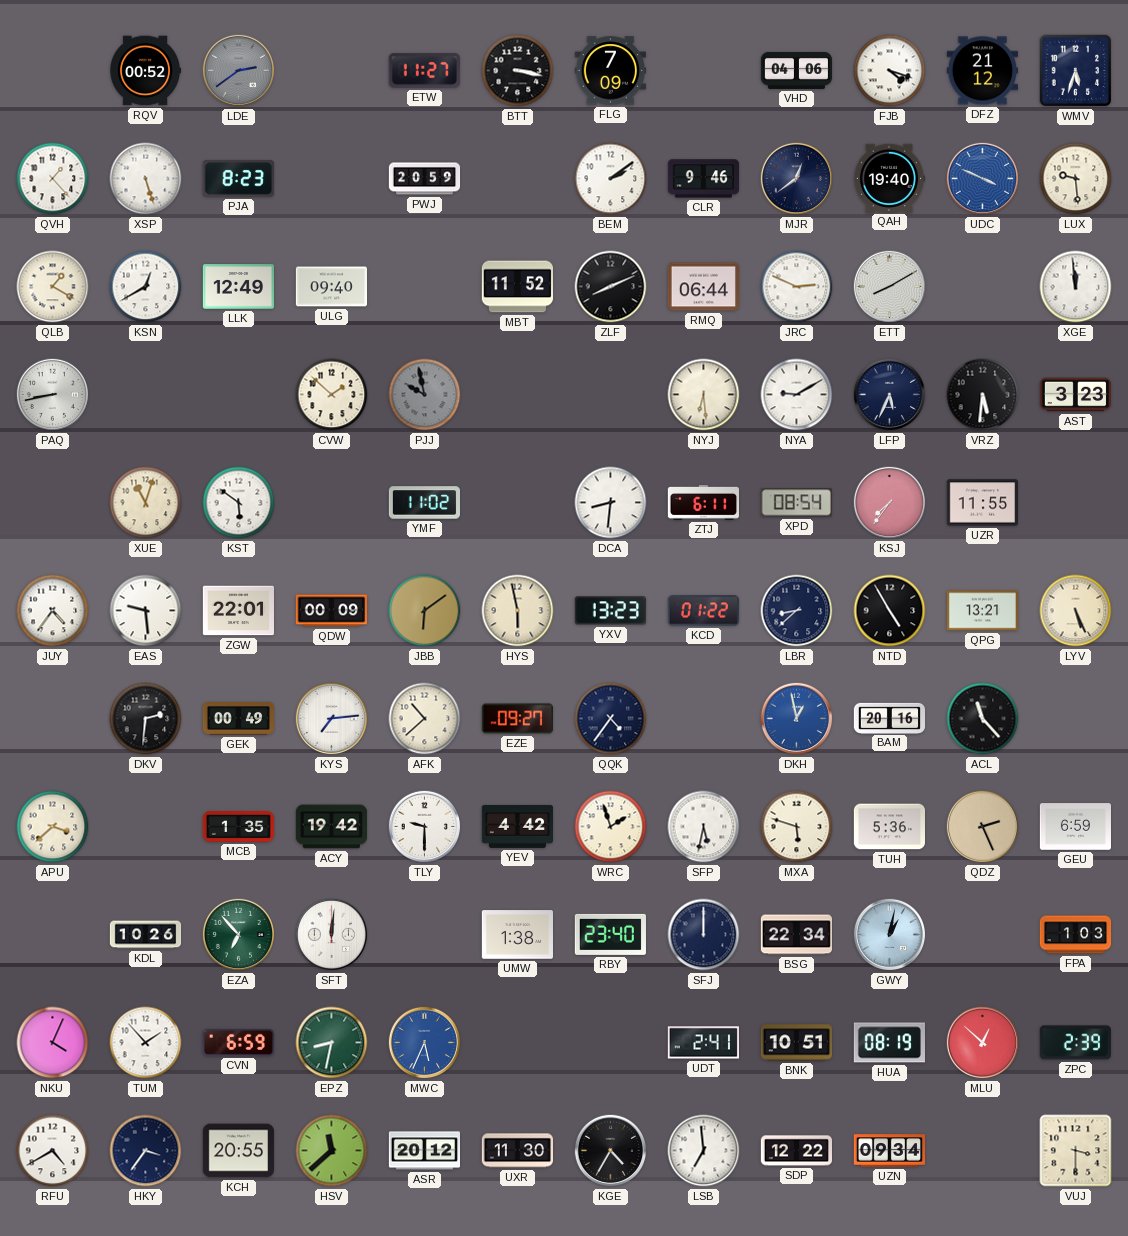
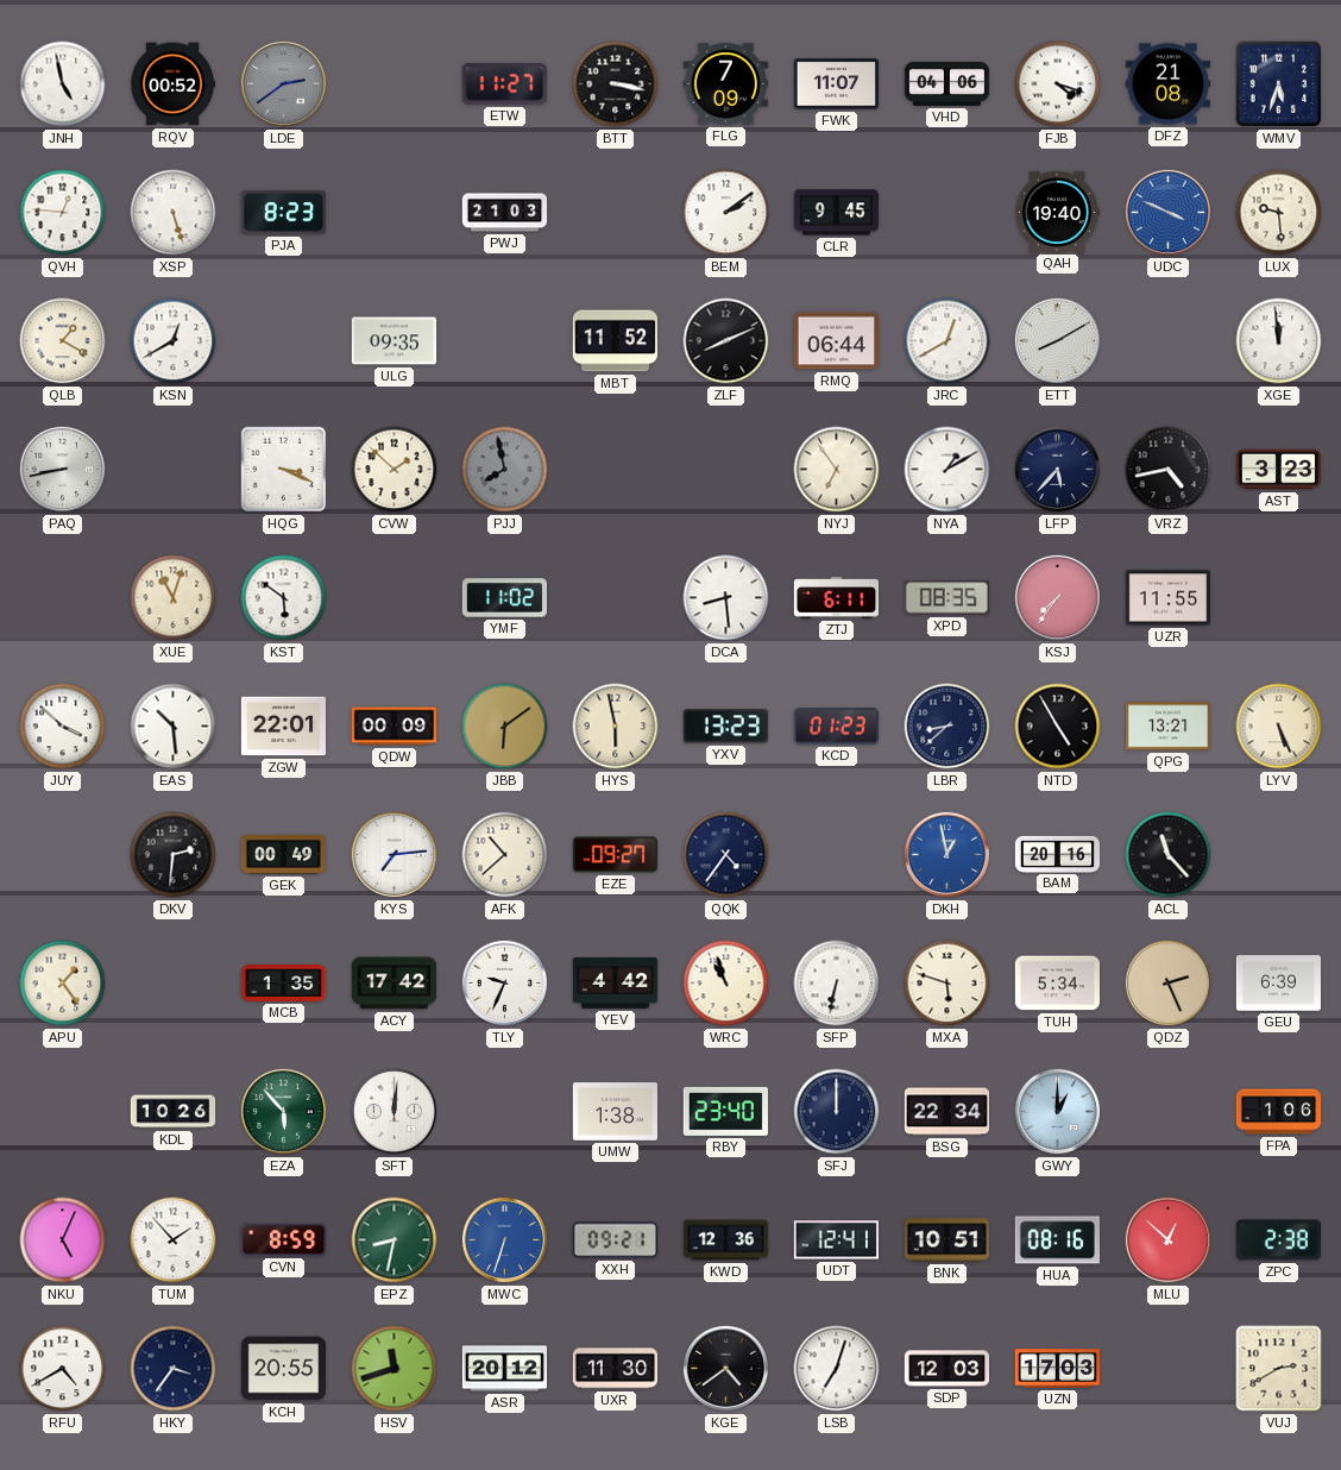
JNH: none -> 4:58 (63, 84)
FWK: none -> 11:07 (836, 84)
DFZ: 21:12 -> 21:08 (1167, 84)
QVH: 1:23 -> 12:46 (63, 213)
PWJ: 20:59 -> 21:03 (505, 213)
CLR: 9:46 -> 9:45 (836, 213)
MJR: 12:39 -> none (797, 179)
LLK: 12:49 -> none (238, 287)
ULG: 09:40 -> 09:35 (394, 341)
JRC: 2:49 -> 12:40 (947, 341)
HQG: none -> 3:19 (284, 470)
PJJ: 9:58 -> 7:58 (505, 470)
NYJ: 6:29 -> 6:54 (837, 470)
NYA: 9:10 -> 1:10 (947, 470)
LFP: 5:34 -> 5:37 (1058, 470)
VRZ: 5:31 -> 4:43 (1169, 470)
DCA: 8:31 -> 8:29 (726, 598)
XPD: 08:54 -> 08:35 (946, 598)
JUY: 4:36 -> 3:52 (63, 727)
EAS: 9:29 -> 10:29 (174, 727)
KCD: 01:22 -> 01:23 (836, 727)
APU: 3:38 -> 1:24 (63, 984)
ACY: 19:42 -> 17:42 (394, 984)
TLY: 9:30 -> 9:34 (505, 984)
WRC: 1:57 -> 10:57 (726, 984)
SFP: 5:32 -> 6:32 (837, 984)
TUH: 5:36 -> 5:34 (1057, 984)
GEU: 6:59 -> 6:39 (1278, 984)
EZA: 6:53 -> 5:53 (284, 1112)
GWY: 1:02 -> 1:00 (1058, 1112)
FPA: 1:03 -> 1:06 (1279, 1112)
NKU: 4:04 -> 5:04 (63, 1240)
CVN: 6:59 -> 8:59 (283, 1239)
MWC: 5:34 -> 6:33 (505, 1240)
XXH: none -> 09:21 (615, 1240)
KWD: none -> 12:36 (726, 1240)
UDT: 2:41 -> 12:41 (836, 1240)
HUA: 08:19 -> 08:16 (1057, 1240)
ZPC: 2:39 -> 2:38 (1278, 1240)
HSV: 11:38 -> 11:42 (395, 1369)
KGE: 4:35 -> 4:39 (726, 1369)
LSB: 6:59 -> 7:03 (837, 1369)
SDP: 12:22 -> 12:03 (946, 1369)
UZN: 09:34 -> 17:03 (1058, 1369)
VUJ: 3:30 -> 2:40 (1279, 1369)
